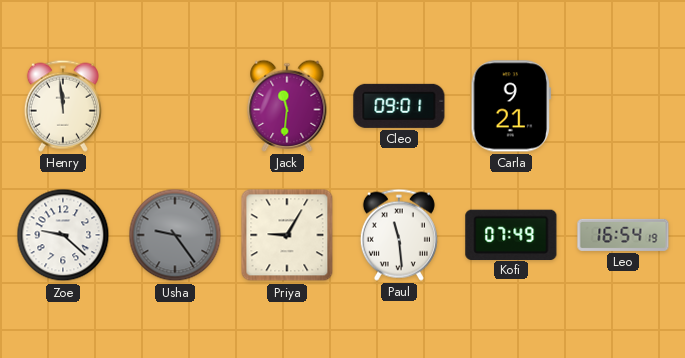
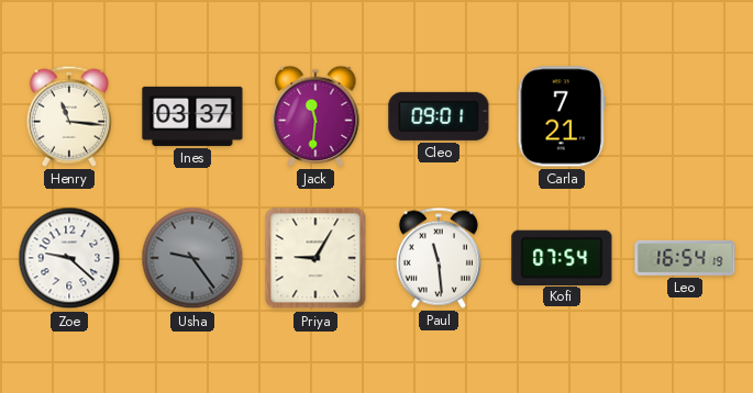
Henry: 11:59 -> 11:16 (69, 116)
Ines: none -> 03:37 (192, 116)
Carla: 9:21 -> 7:21 (561, 116)
Kofi: 07:49 -> 07:54 (562, 257)
